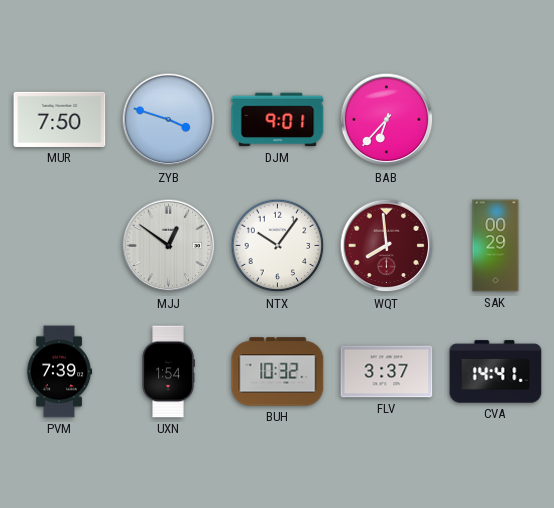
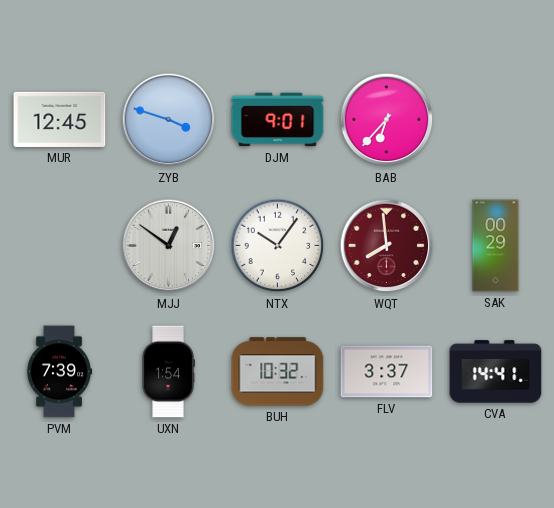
MUR: 7:50 -> 12:45 (60, 119)
